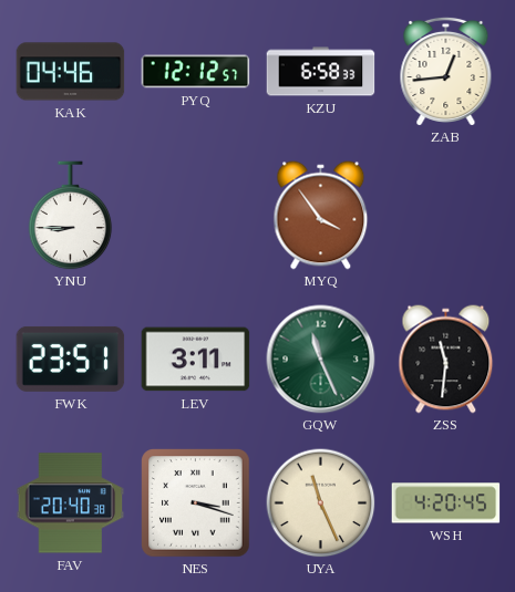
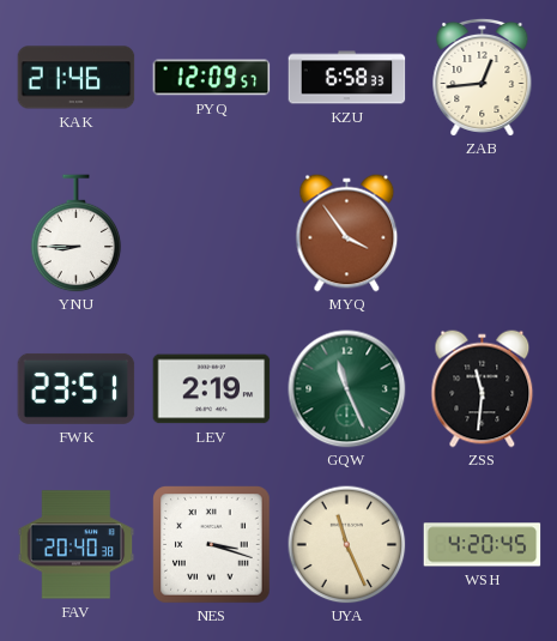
KAK: 04:46 -> 21:46 (77, 78)
PYQ: 12:12 -> 12:09 (212, 78)
LEV: 3:11 -> 2:19 (212, 389)
